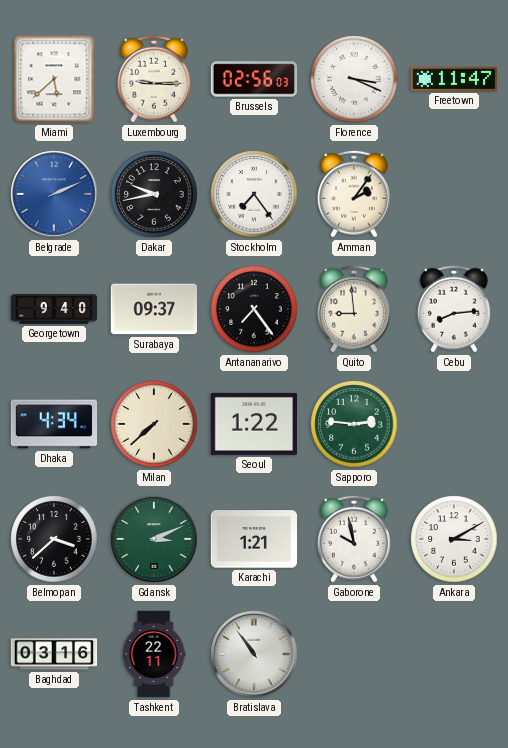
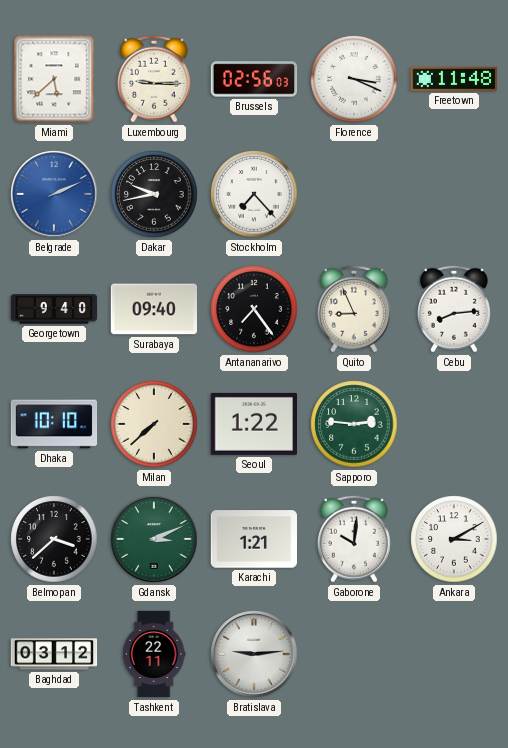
Freetown: 11:47 -> 11:48 (454, 79)
Stockholm: 7:24 -> 7:23 (254, 194)
Amman: 2:06 -> none (354, 194)
Surabaya: 09:37 -> 09:40 (153, 309)
Quito: 8:59 -> 8:56 (354, 309)
Dhaka: 4:34 -> 10:10 (54, 424)
Gaborone: 9:58 -> 10:01 (354, 539)
Baghdad: 03:16 -> 03:12 (54, 654)
Bratislava: 10:54 -> 9:14 (254, 654)
